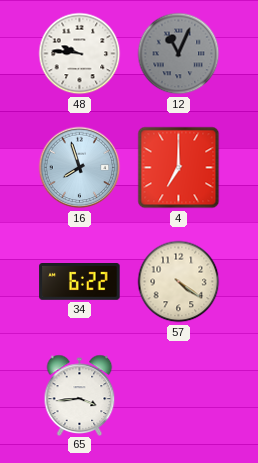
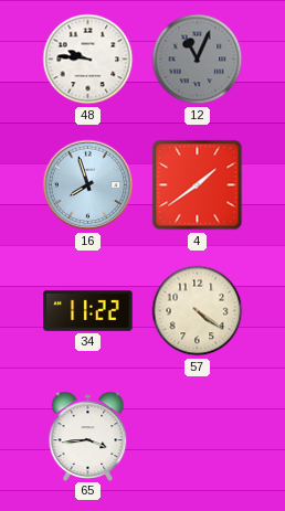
4: 7:00 -> 1:39 (198, 185)
34: 6:22 -> 11:22 (88, 311)
